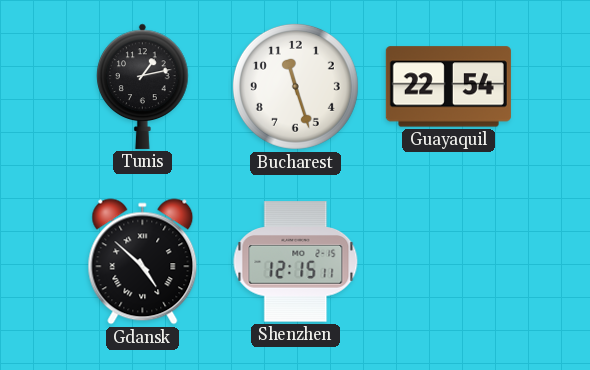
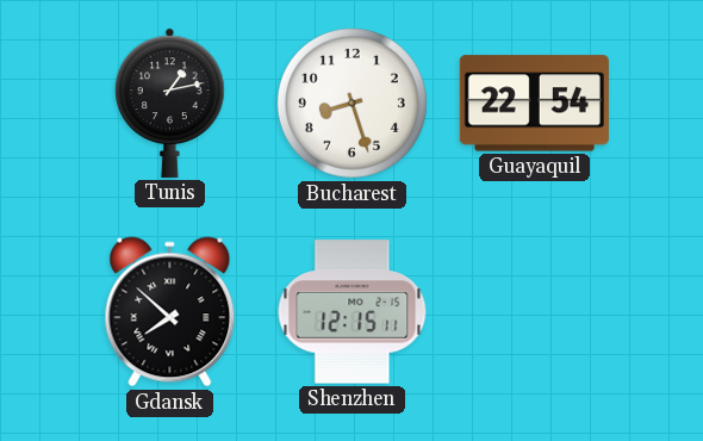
Bucharest: 11:27 -> 8:27 (351, 103)
Gdansk: 4:52 -> 7:52 (170, 312)
